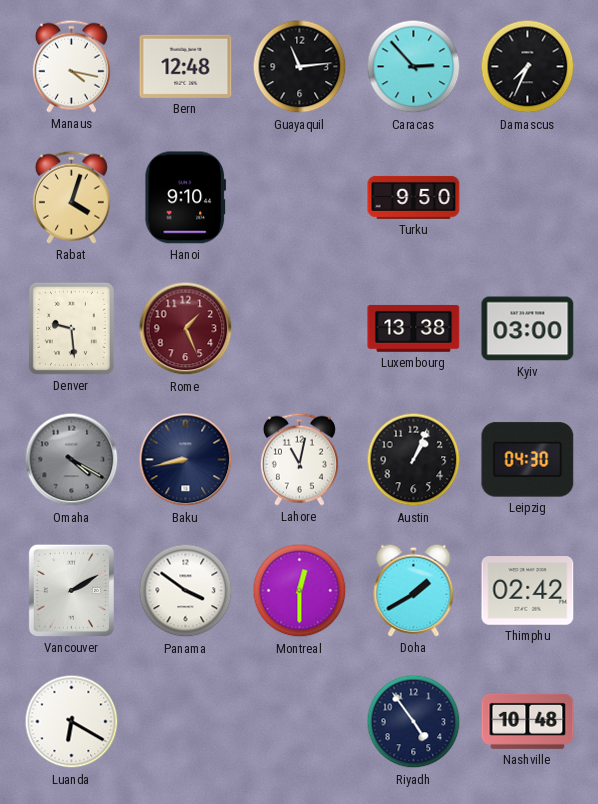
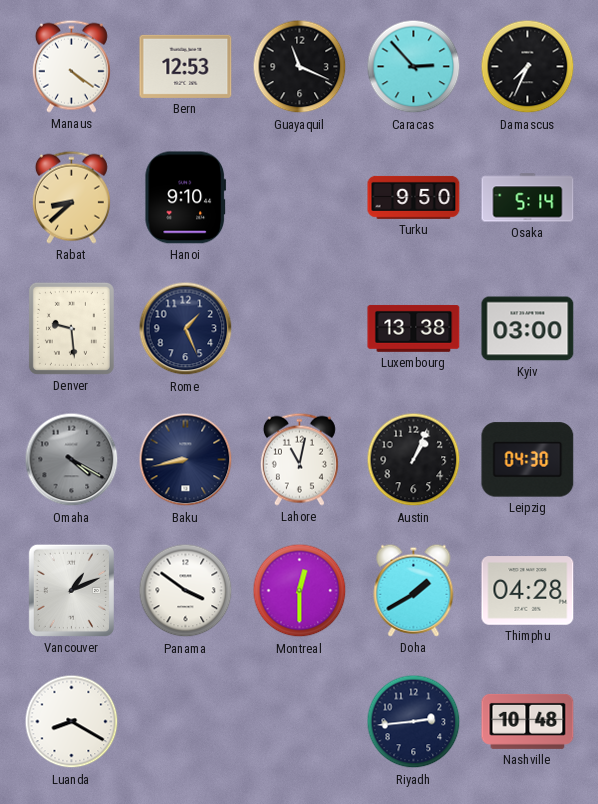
Manaus: 4:17 -> 4:21 (71, 66)
Bern: 12:48 -> 12:53 (186, 66)
Guayaquil: 11:14 -> 11:19 (300, 67)
Rabat: 4:03 -> 8:38 (71, 197)
Osaka: none -> 5:14 (528, 198)
Rome dial: burgundy -> navy (186, 329)
Vancouver: 2:10 -> 1:11 (71, 590)
Thimphu: 02:42 -> 04:28 (528, 591)
Luanda: 6:20 -> 8:20 (72, 722)
Riyadh: 4:54 -> 2:44 (414, 722)
